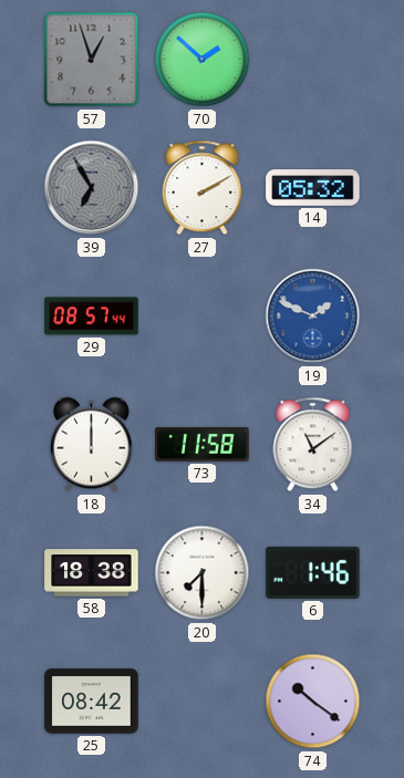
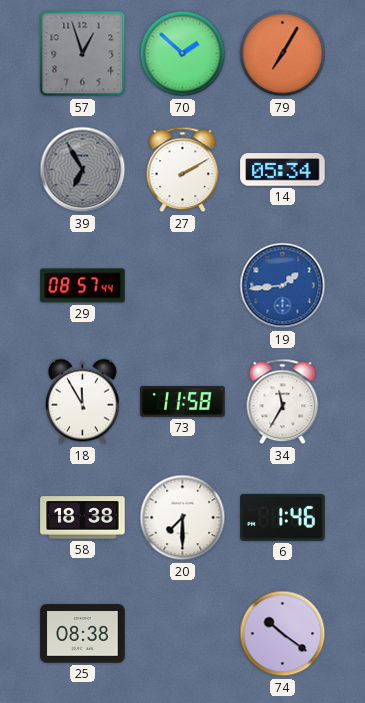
79: none -> 7:05 (283, 54)
14: 05:32 -> 05:34 (283, 170)
19: 1:49 -> 1:44 (283, 286)
18: 12:00 -> 11:55 (82, 402)
34: 11:09 -> 11:35 (283, 402)
25: 08:42 -> 08:38 (83, 634)
